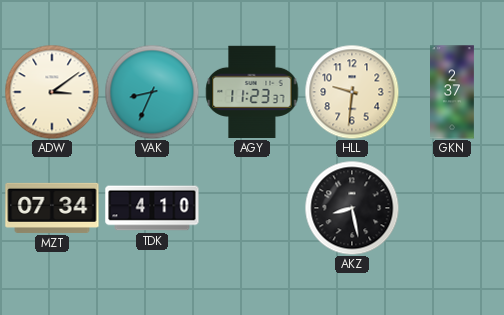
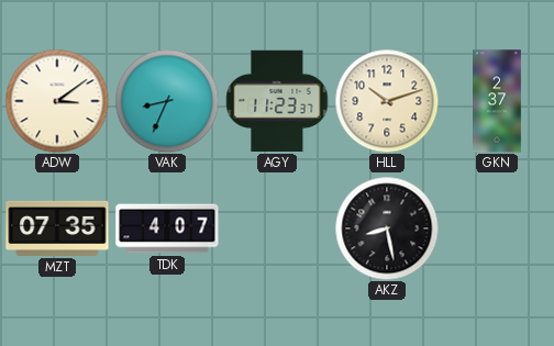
HLL: 9:31 -> 10:12 (387, 101)
MZT: 07:34 -> 07:35 (57, 228)
TDK: 4:10 -> 4:07 (167, 228)
